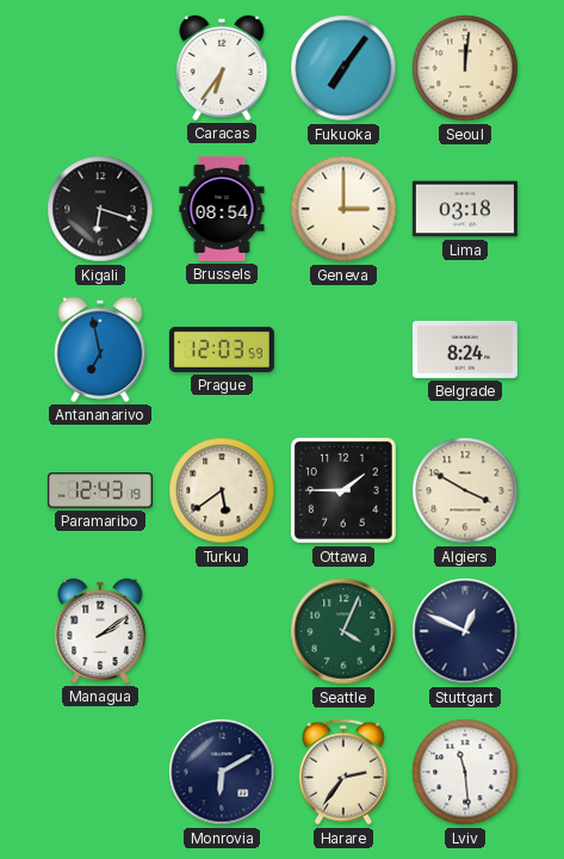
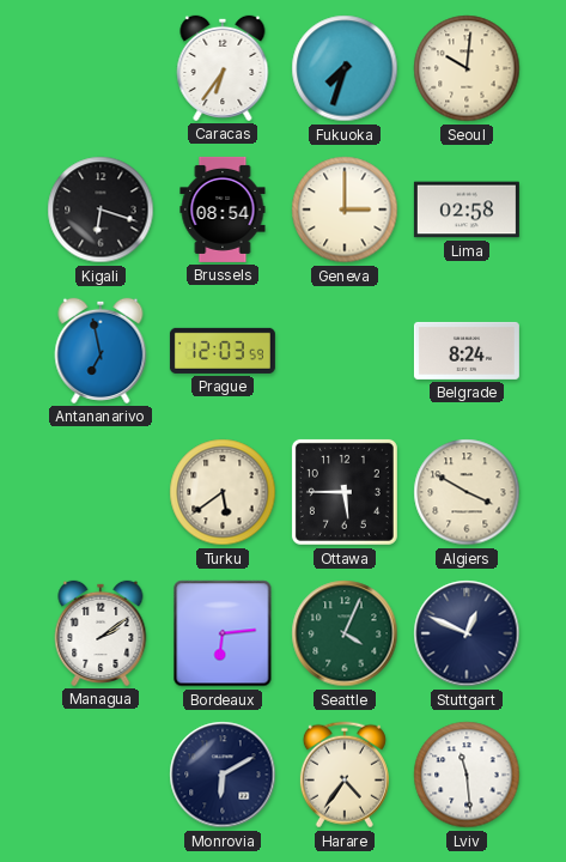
Fukuoka: 7:06 -> 7:33 (345, 68)
Seoul: 12:01 -> 10:01 (467, 68)
Lima: 03:18 -> 02:58 (467, 210)
Paramaribo: 12:43 -> none (100, 490)
Ottawa: 1:45 -> 5:45 (345, 492)
Bordeaux: none -> 6:14 (223, 633)
Harare: 2:36 -> 4:36 (345, 775)
